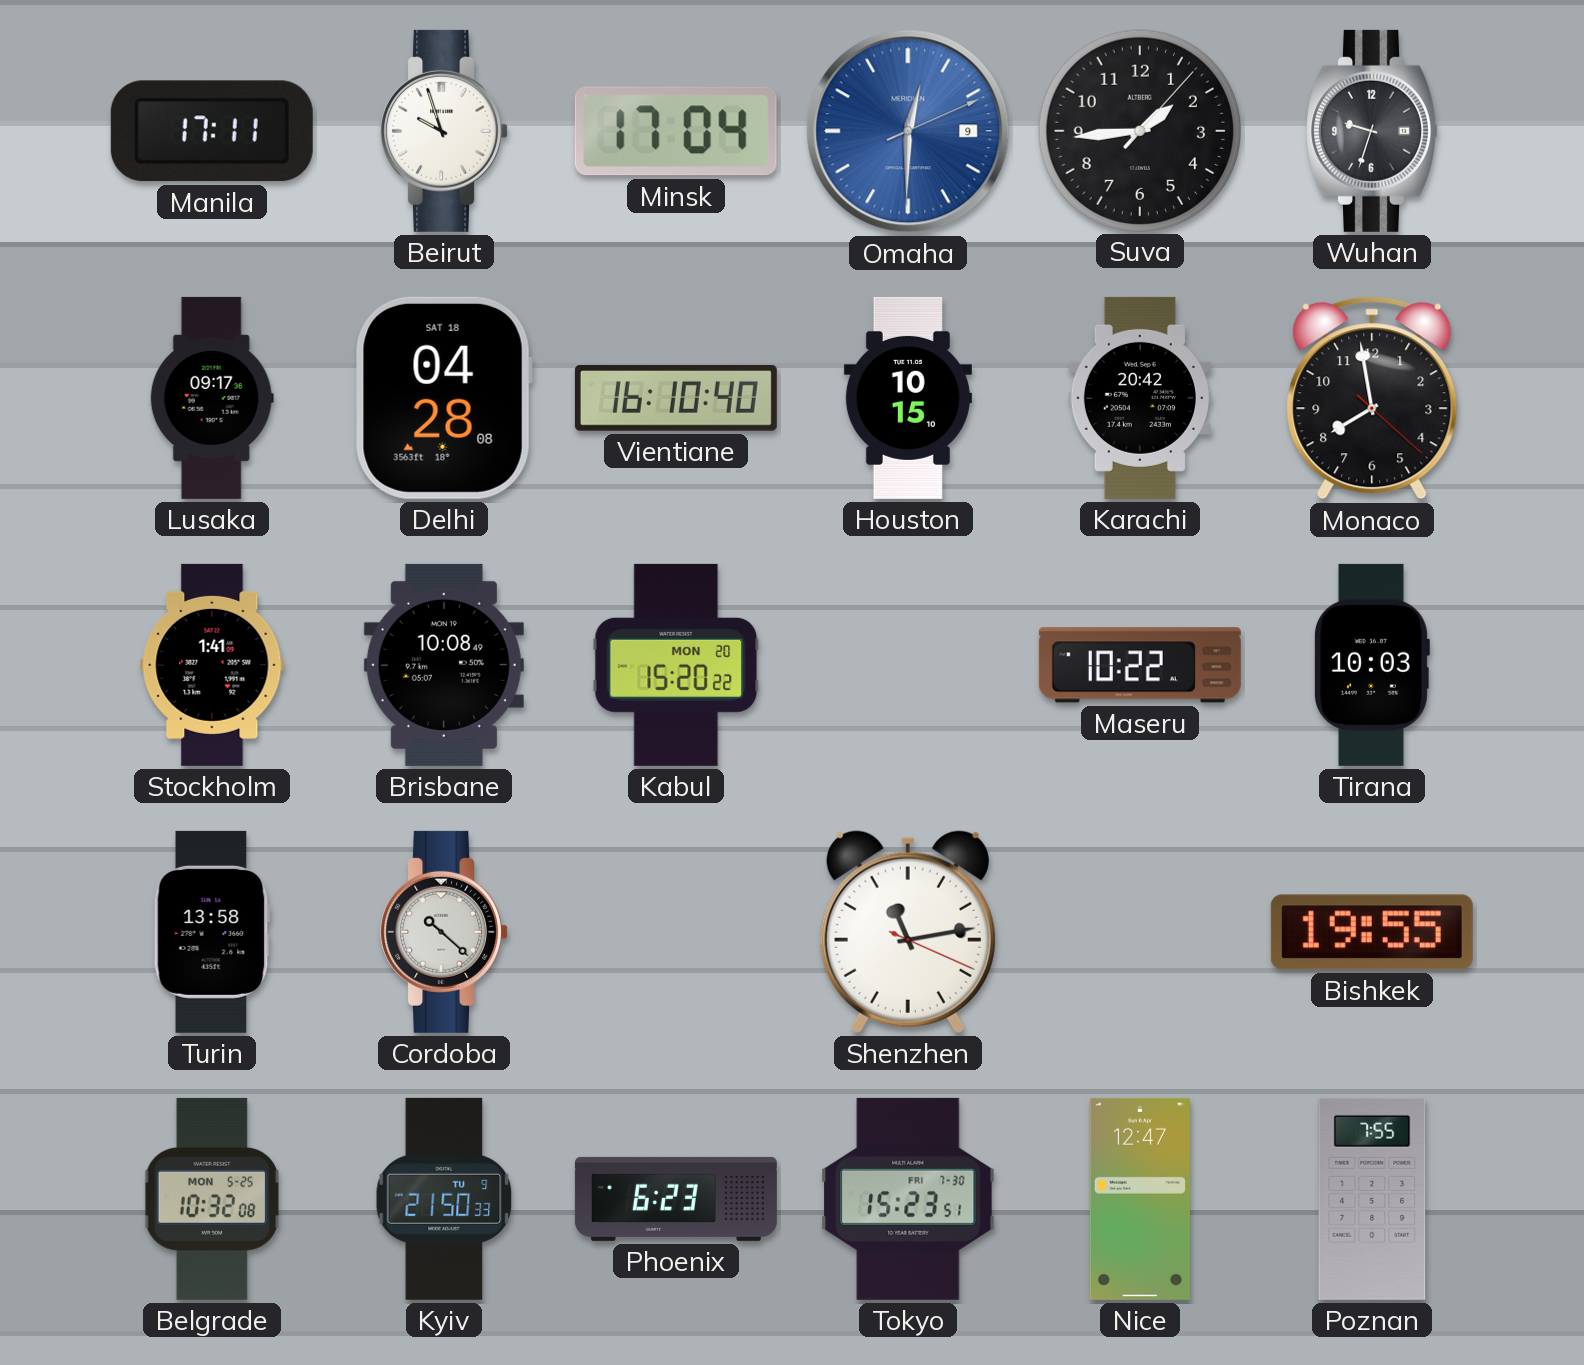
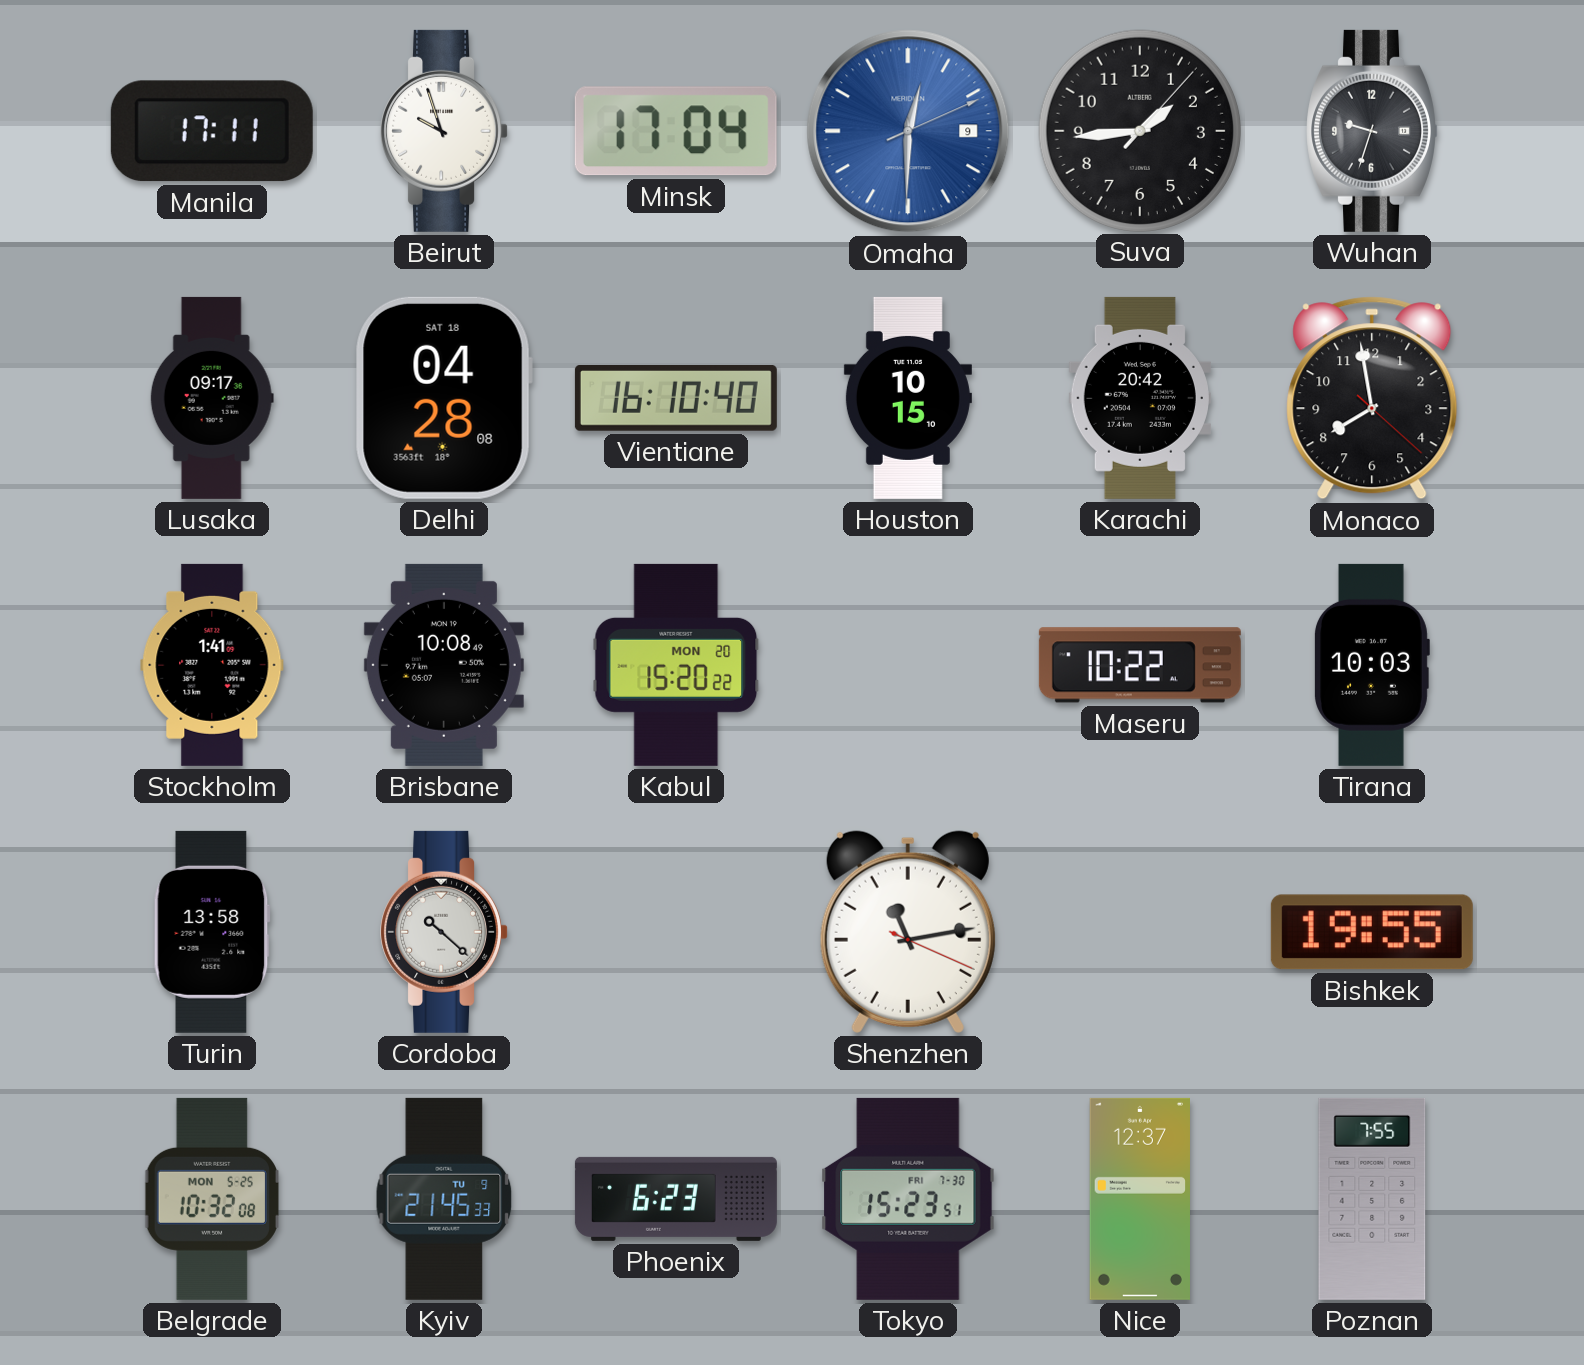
Kyiv: 21:50 -> 21:45 (444, 1199)
Nice: 12:47 -> 12:37 (1140, 1199)
